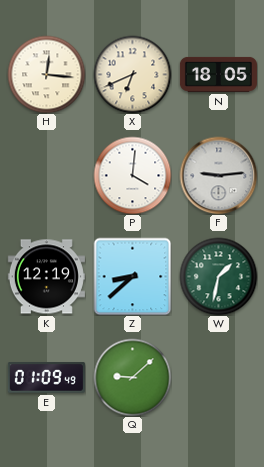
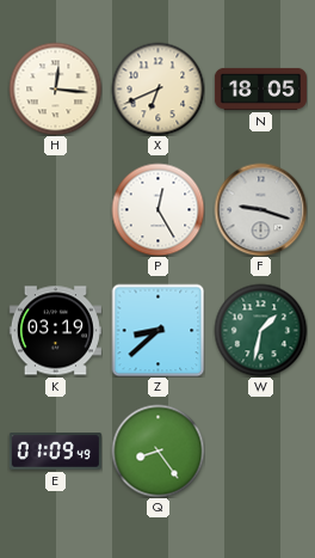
P: 4:01 -> 12:25 (157, 209)
F: 9:14 -> 9:18 (260, 209)
K: 12:19 -> 03:19 (55, 331)
Q: 9:08 -> 8:24 (157, 450)
